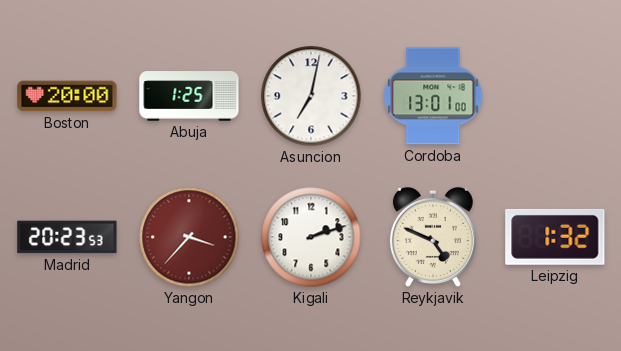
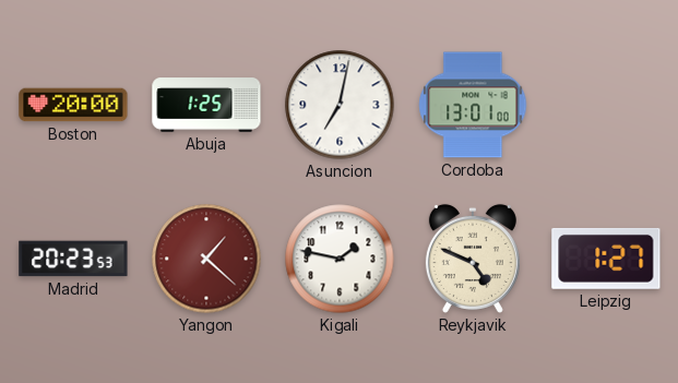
Yangon: 3:37 -> 1:22 (206, 259)
Kigali: 2:12 -> 1:47 (340, 259)
Leipzig: 1:32 -> 1:27 (606, 259)
